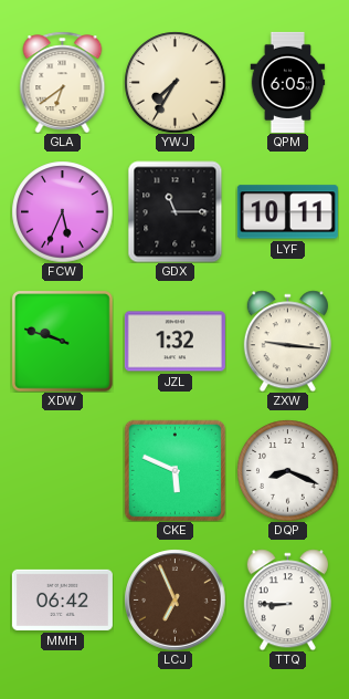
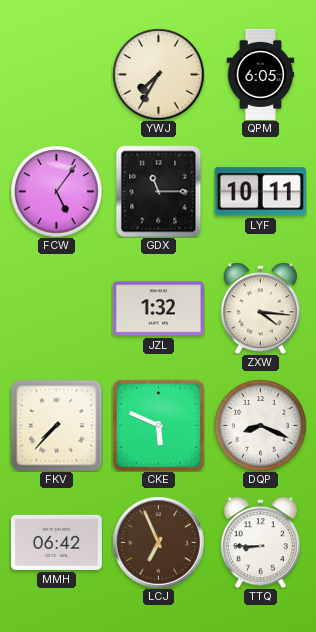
GLA: 6:39 -> none (63, 82)
FCW: 5:34 -> 5:06 (56, 191)
XDW: 9:48 -> none (62, 341)
ZXW: 9:16 -> 4:16 (260, 308)
FKV: none -> 7:37 (56, 425)
